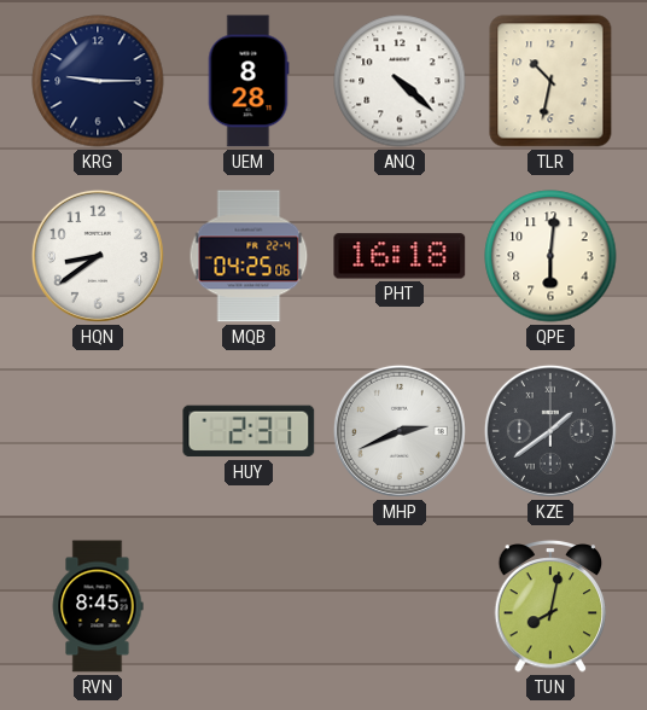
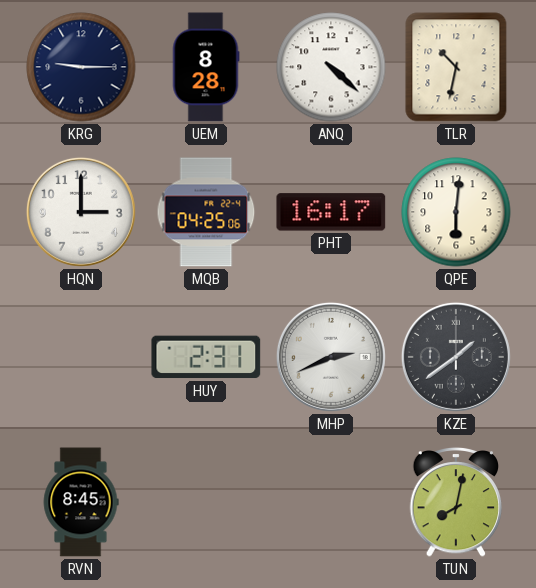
HQN: 8:39 -> 3:00 (81, 212)
PHT: 16:18 -> 16:17 (331, 212)
